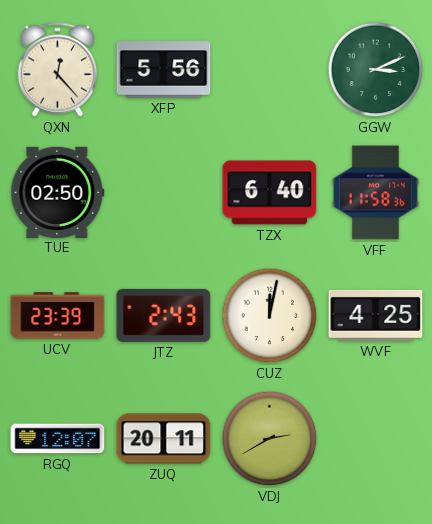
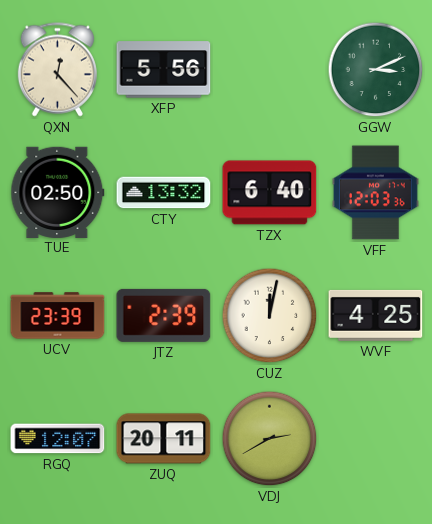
CTY: none -> 13:32 (164, 193)
VFF: 11:58 -> 12:03 (375, 193)
JTZ: 2:43 -> 2:39 (164, 315)
